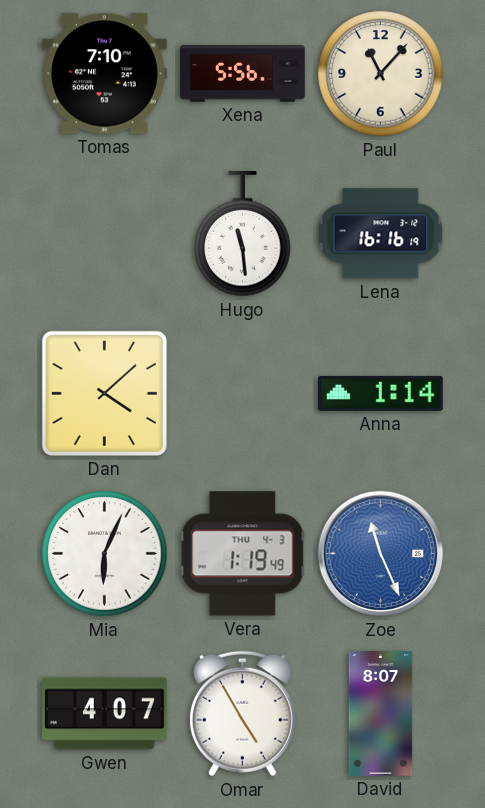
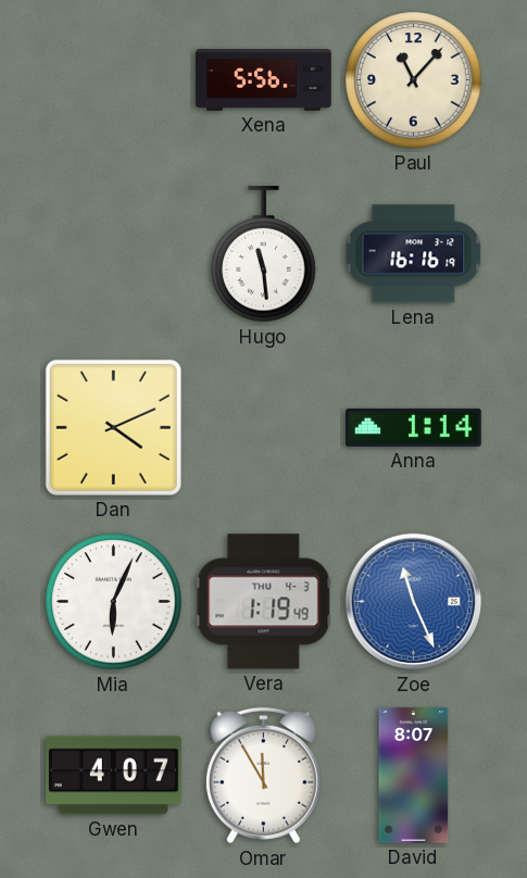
Tomas: 7:10 -> none (104, 74)
Dan: 4:08 -> 4:11 (113, 427)
Omar: 4:55 -> 11:55 (263, 776)
